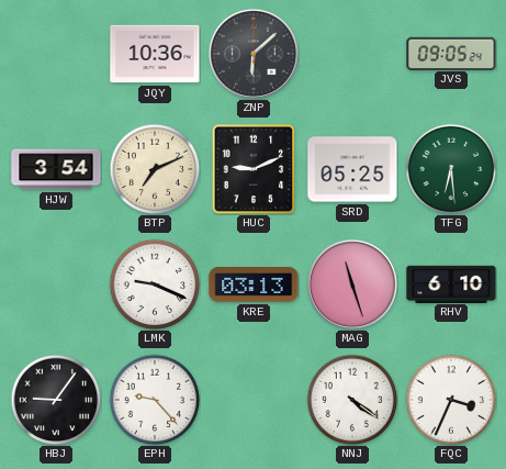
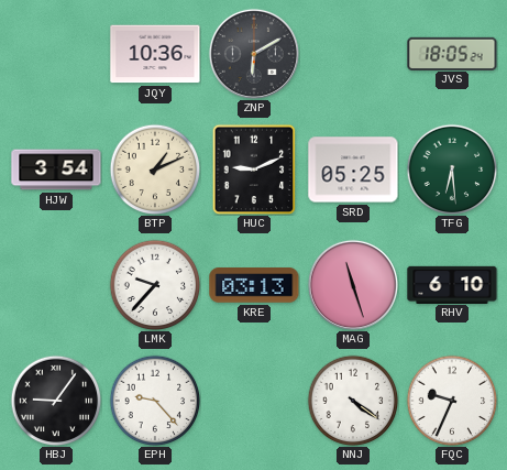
ZNP: 6:08 -> 6:10 (254, 54)
JVS: 09:05 -> 18:05 (452, 53)
BTP: 7:11 -> 1:11 (155, 170)
LMK: 9:19 -> 9:37 (155, 285)
FQC: 3:34 -> 9:34 (452, 401)
